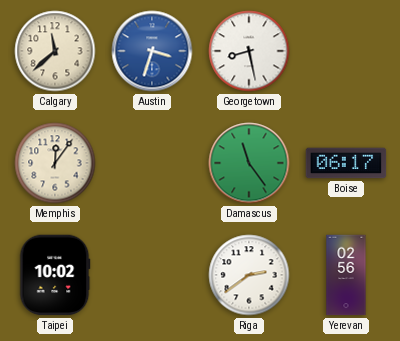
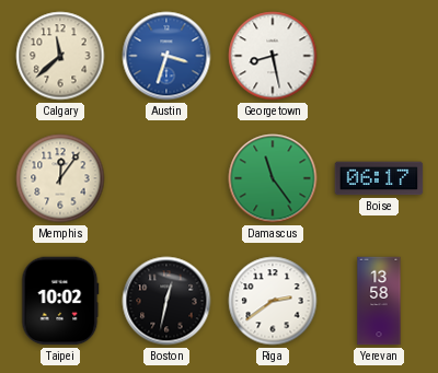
Boston: none -> 12:32 (166, 301)
Yerevan: 02:56 -> 13:58 (379, 301)
